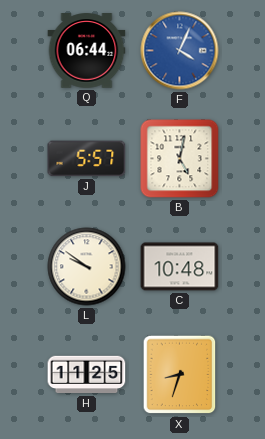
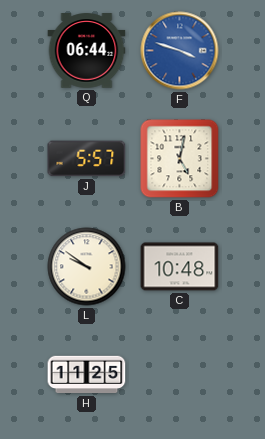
F: 4:04 -> 3:48 (180, 51)
X: 8:33 -> none (180, 375)
